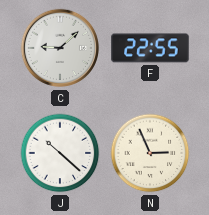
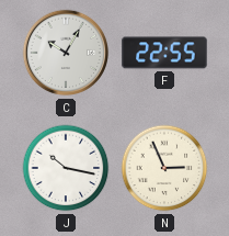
C: 9:08 -> 10:05 (66, 53)
J: 10:22 -> 10:17 (66, 168)
